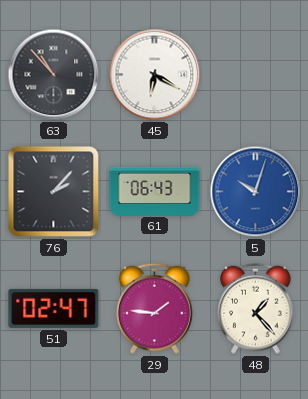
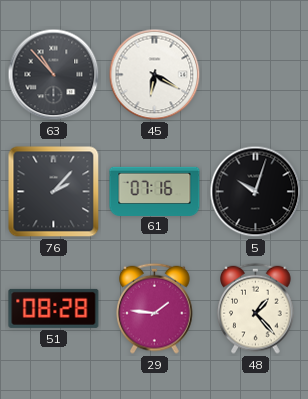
61: 06:43 -> 07:16 (155, 191)
5 dial: blue -> black (256, 192)
51: 02:47 -> 08:28 (54, 308)
